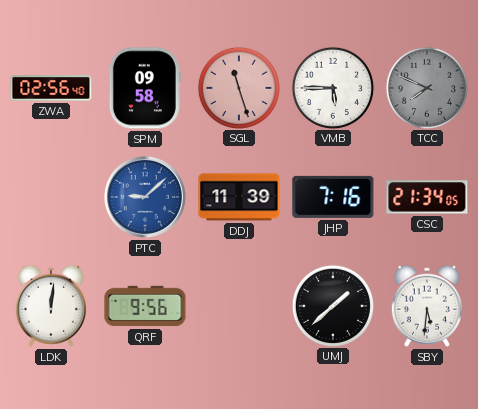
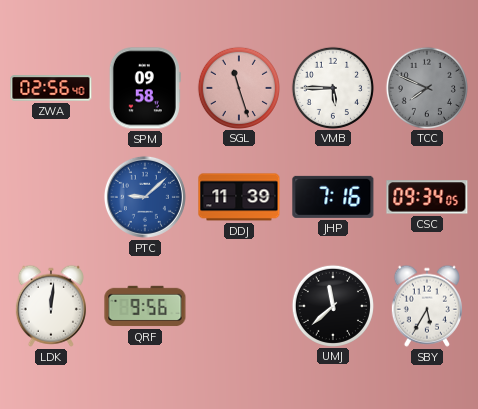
CSC: 21:34 -> 09:34 (427, 197)
UMJ: 1:38 -> 11:38 (332, 305)
SBY: 5:31 -> 5:35 (427, 306)
